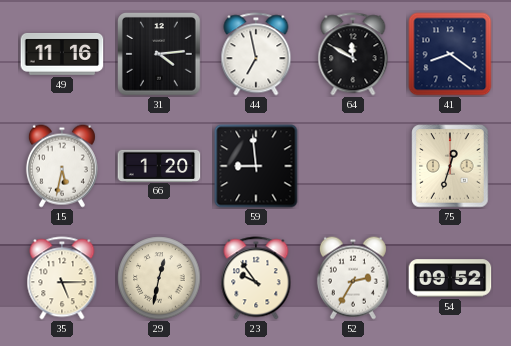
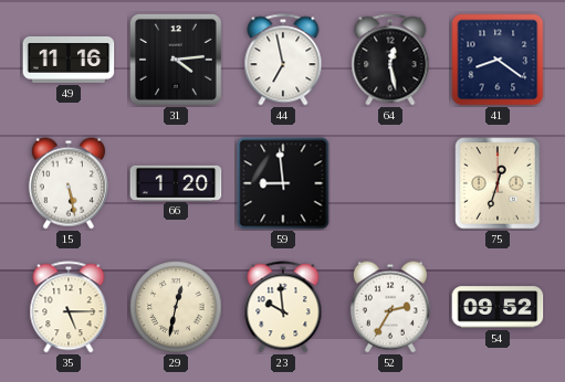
64: 11:50 -> 12:28 (390, 60)
15: 5:32 -> 5:28 (69, 183)
23: 9:54 -> 9:59 (283, 307)
